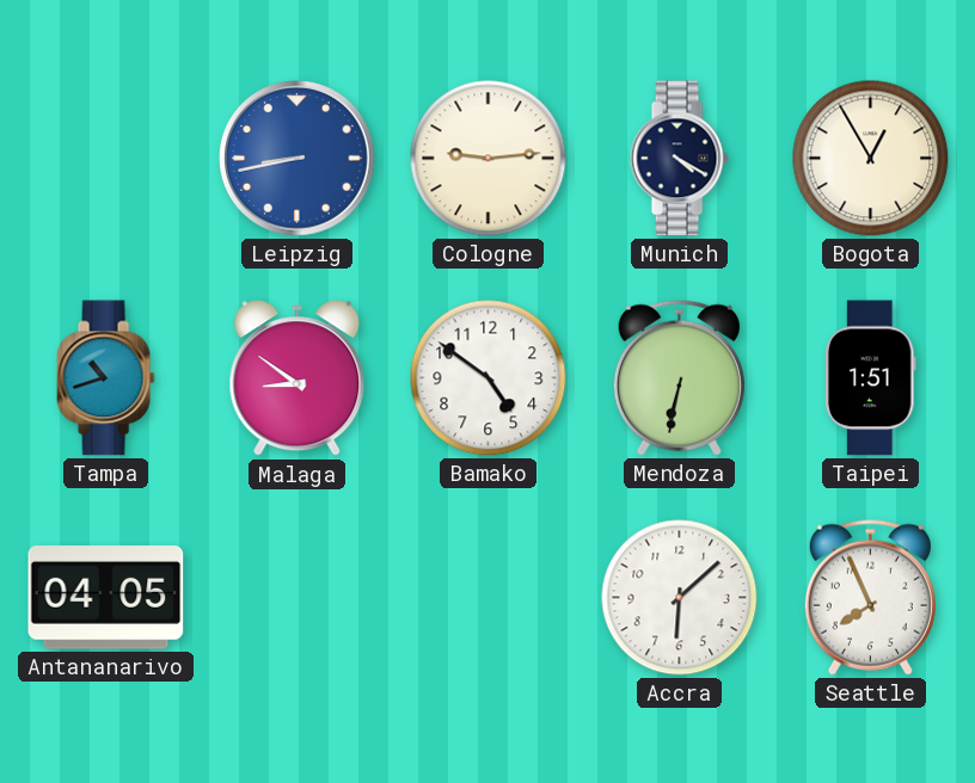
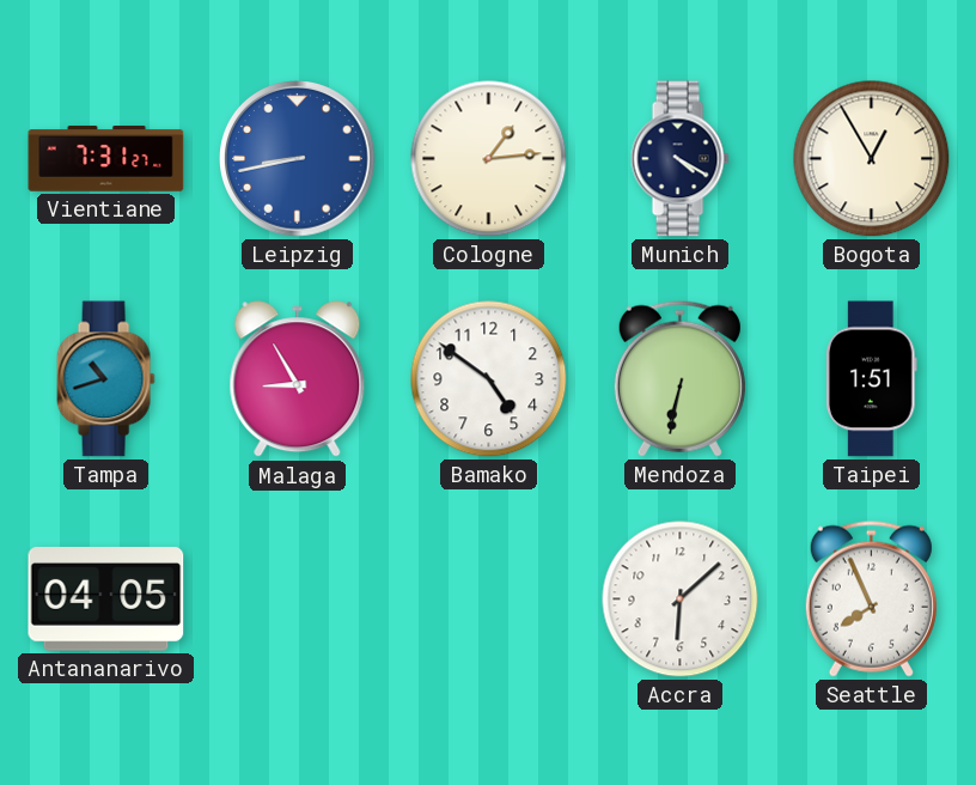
Vientiane: none -> 7:31 (106, 159)
Cologne: 9:14 -> 1:14 (489, 159)
Malaga: 8:51 -> 8:55 (298, 379)
